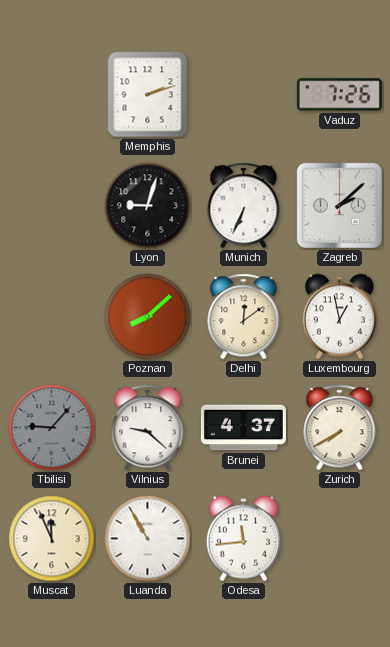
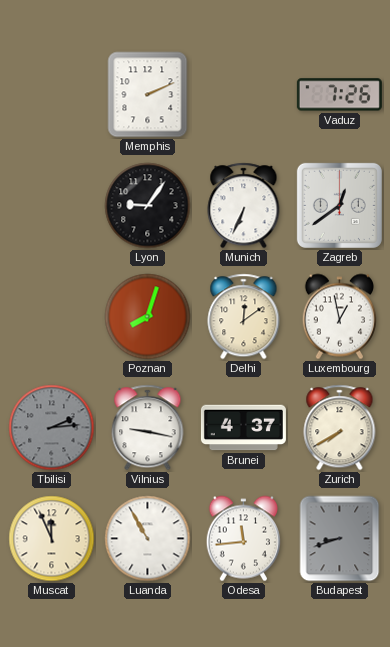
Memphis: 2:12 -> 2:11 (148, 95)
Lyon: 9:03 -> 9:06 (148, 206)
Zagreb: 2:08 -> 12:39 (339, 205)
Poznan: 8:08 -> 8:03 (148, 317)
Tbilisi: 9:07 -> 2:14 (52, 428)
Vilnius: 9:22 -> 9:17 (148, 428)
Budapest: none -> 8:42 (340, 539)
